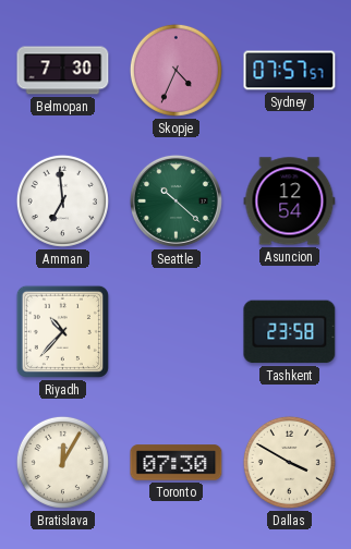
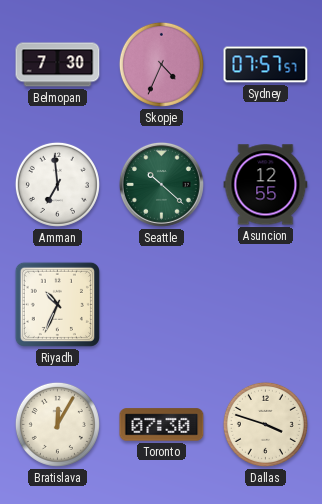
Asuncion: 12:54 -> 12:55 (266, 185)
Riyadh: 10:37 -> 10:34 (57, 304)
Tashkent: 23:58 -> none (290, 332)
Dallas: 3:50 -> 3:48 (265, 424)
